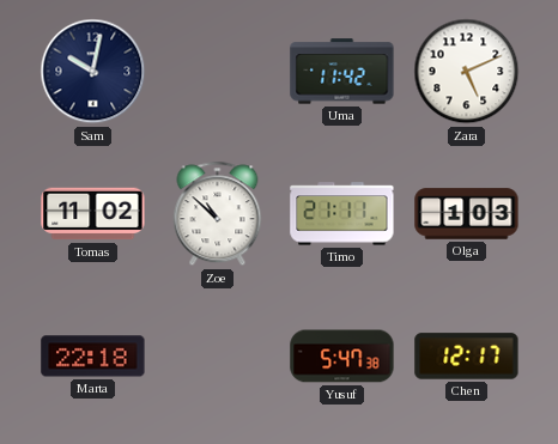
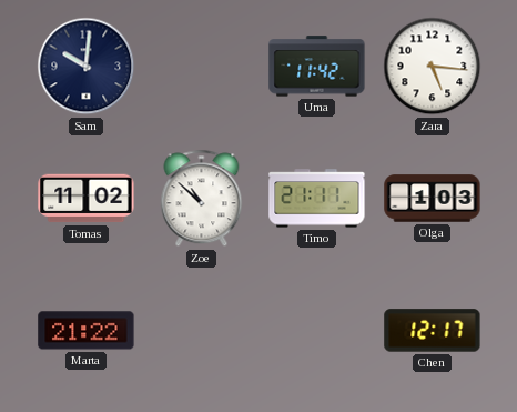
Sam: 10:02 -> 10:01 (87, 67)
Zara: 5:11 -> 5:16 (433, 67)
Marta: 22:18 -> 21:22 (87, 331)
Yusuf: 5:47 -> none (342, 357)
